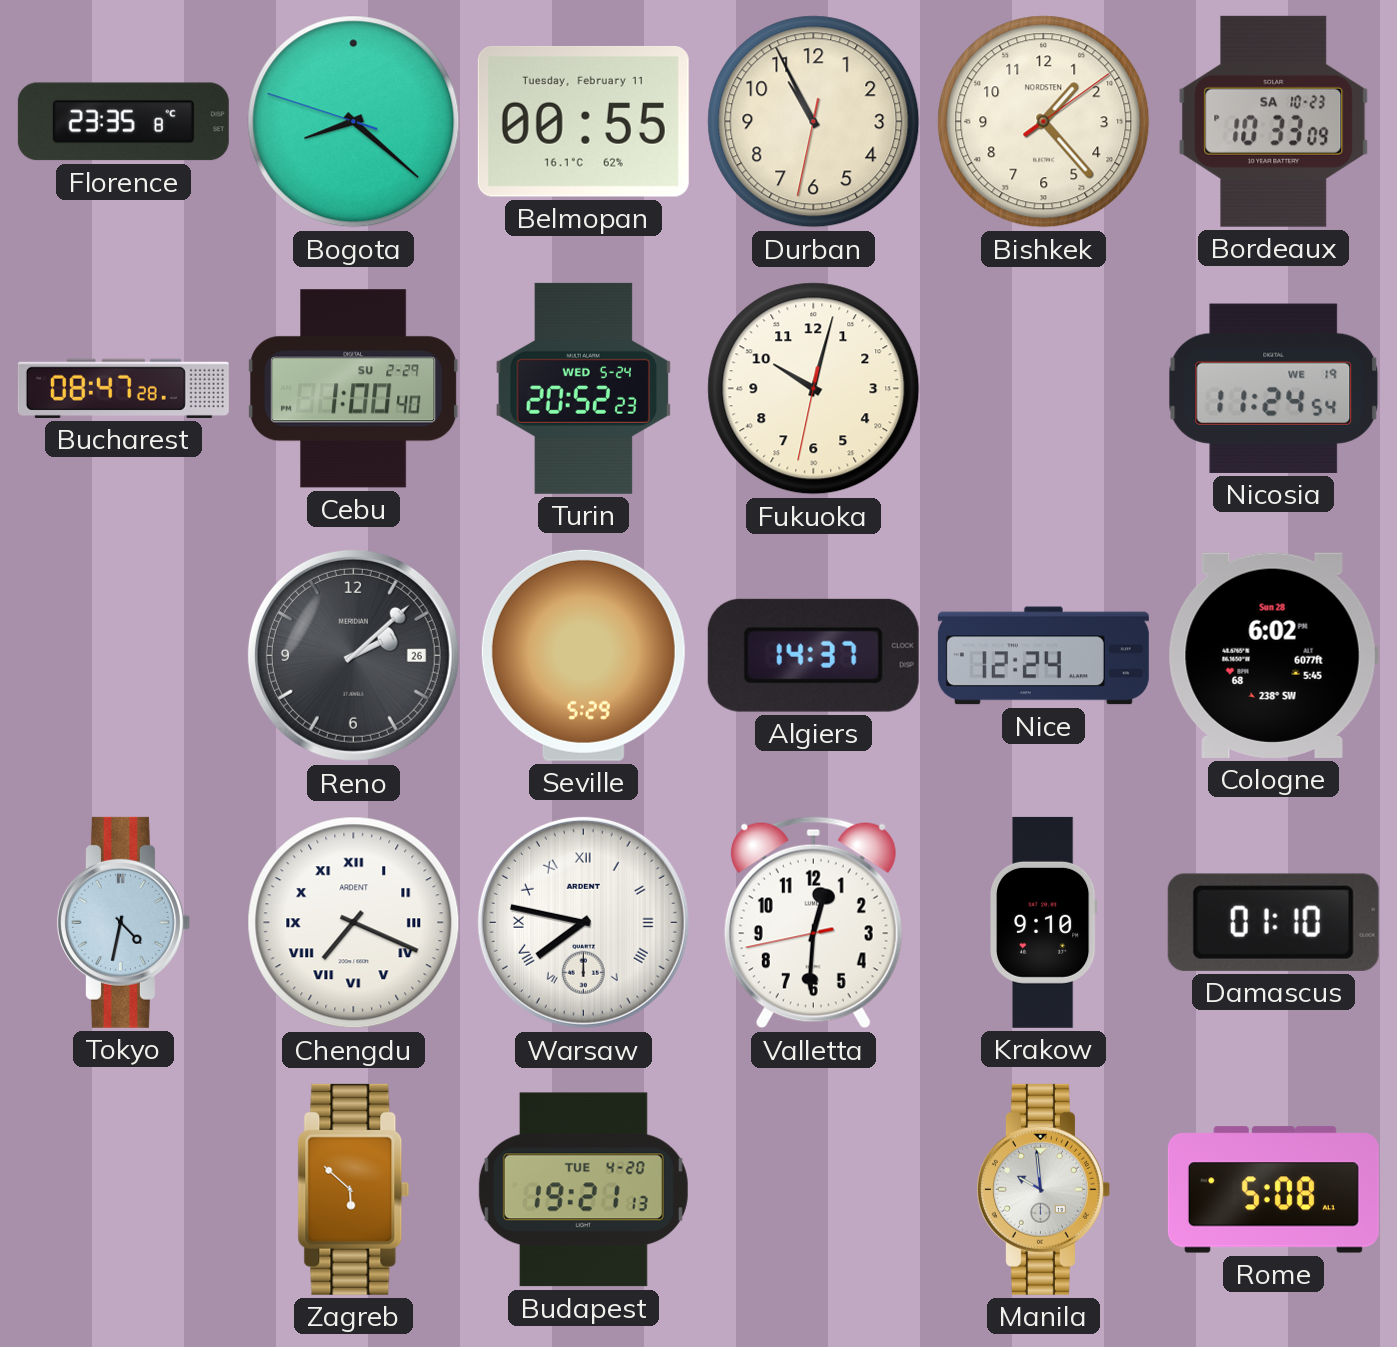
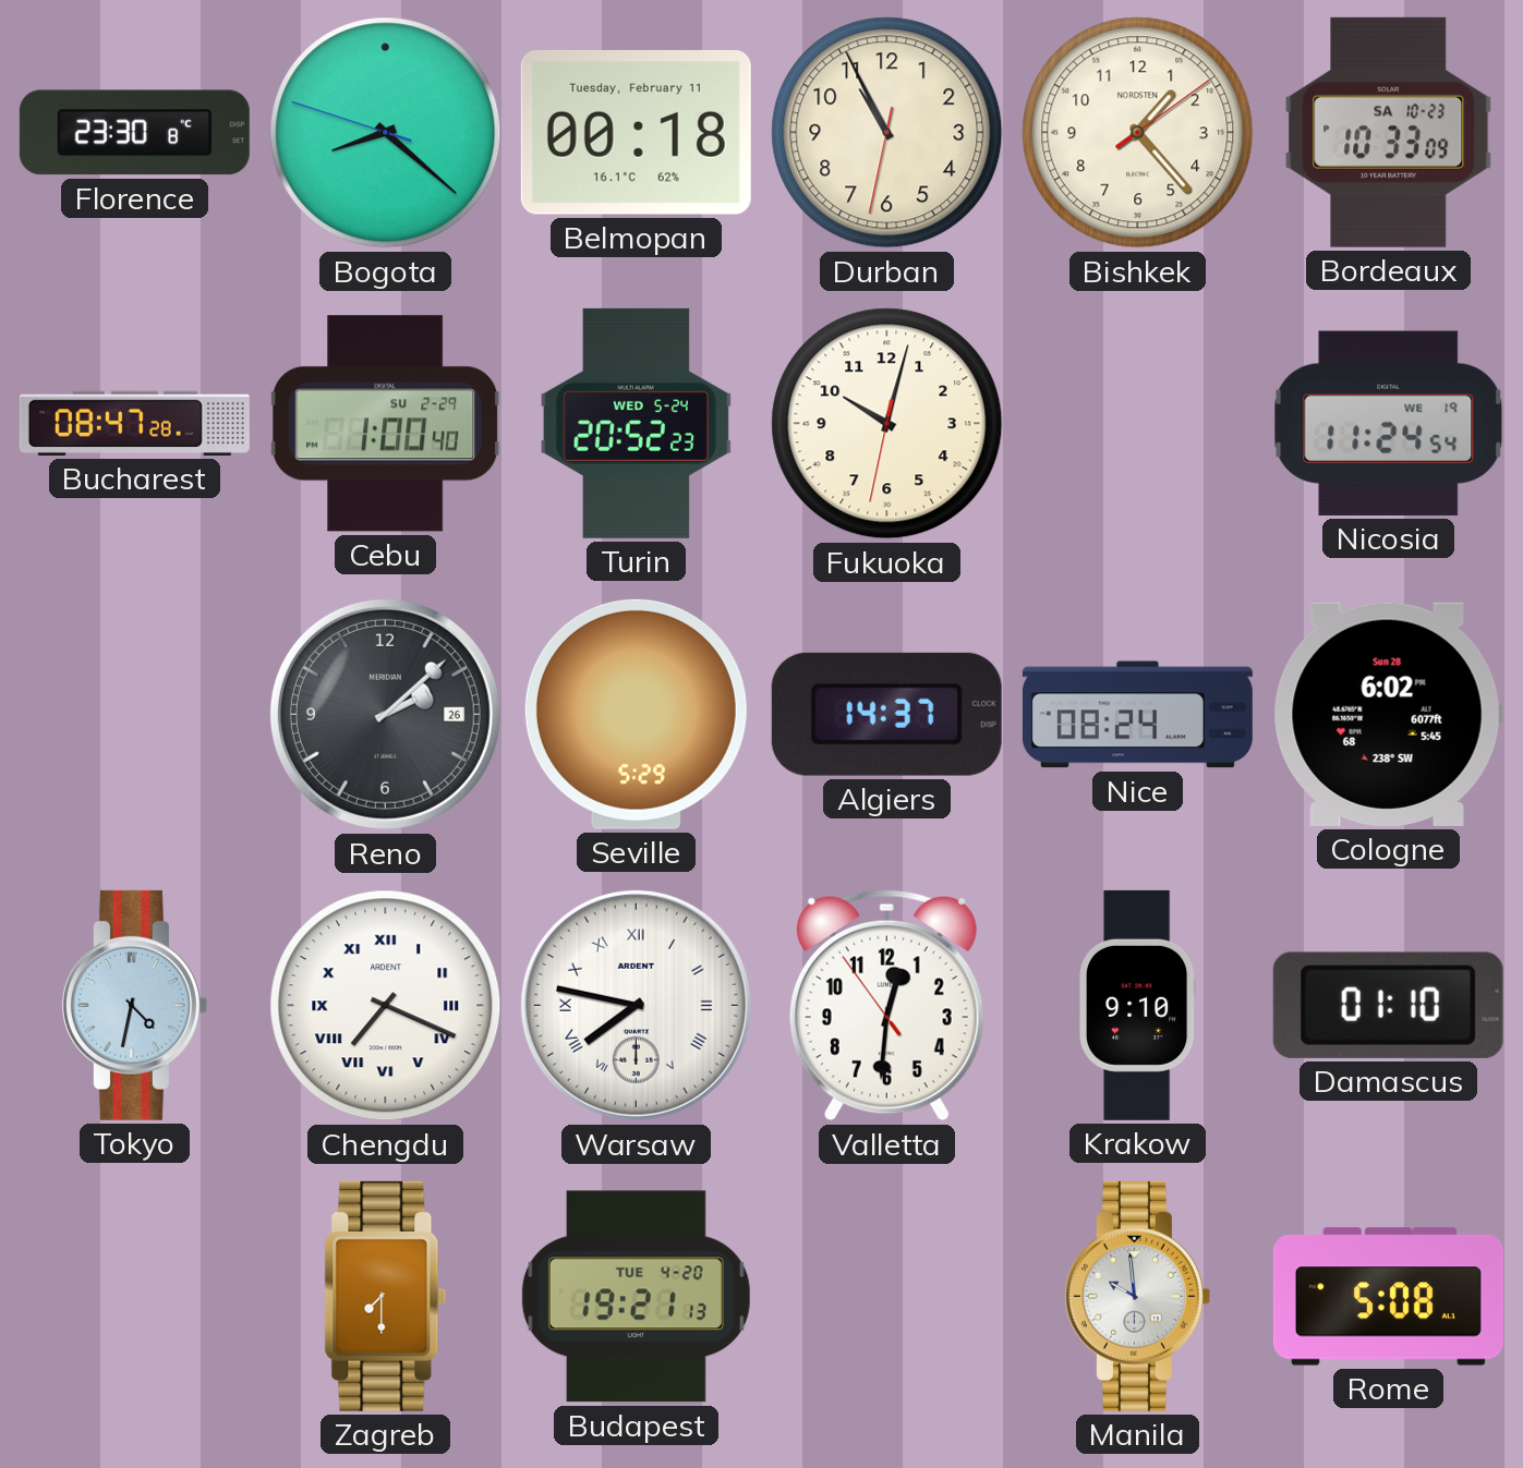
Florence: 23:35 -> 23:30 (134, 133)
Belmopan: 00:55 -> 00:18 (636, 132)
Nice: 12:24 -> 08:24 (1137, 715)
Valletta: 12:30:43 -> 12:30:54 (886, 1006)
Zagreb: 5:52 -> 7:30 (386, 1296)
